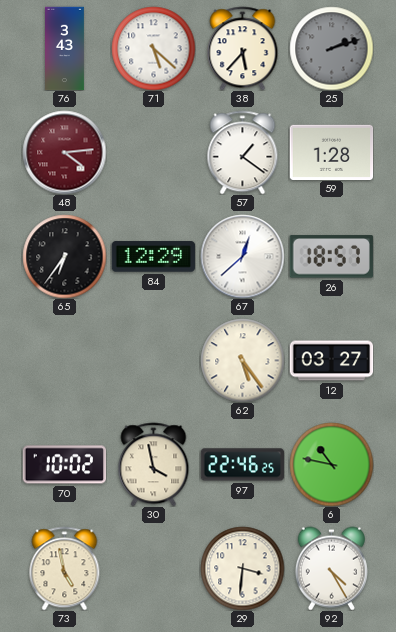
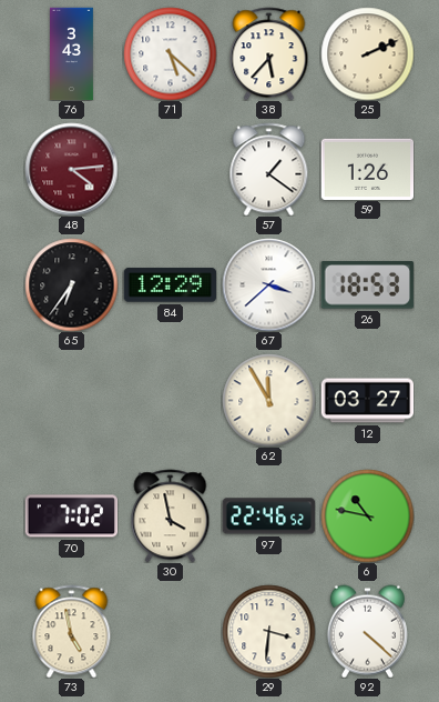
25: 2:12 -> 2:11 (367, 53)
25 dial: grey -> cream (367, 53)
59: 1:28 -> 1:26 (367, 169)
67: 12:38 -> 3:38 (268, 284)
26: 18:57 -> 18:53 (367, 285)
62: 5:24 -> 11:55 (268, 400)
70: 10:02 -> 7:02 (71, 517)
97: 22:46:25 -> 22:46:52 (268, 517)
92: 4:25 -> 4:22 (367, 631)
